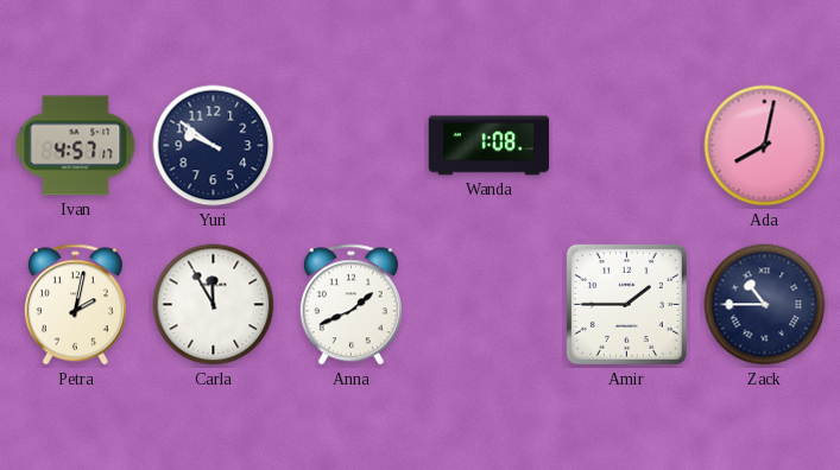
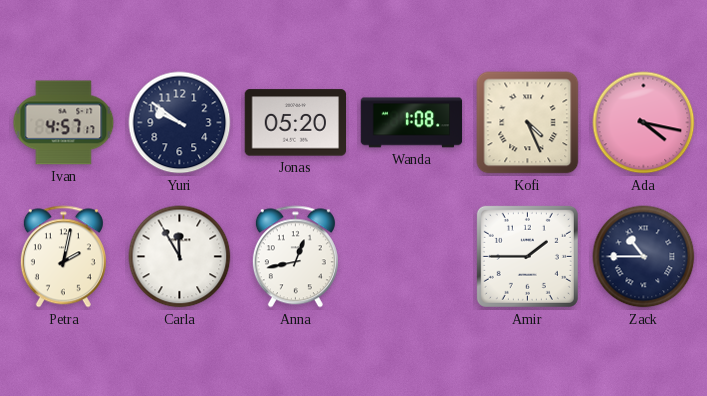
Jonas: none -> 05:20 (296, 123)
Kofi: none -> 4:26 (528, 123)
Ada: 8:02 -> 4:17 (644, 123)
Anna: 1:41 -> 12:43 (295, 257)
